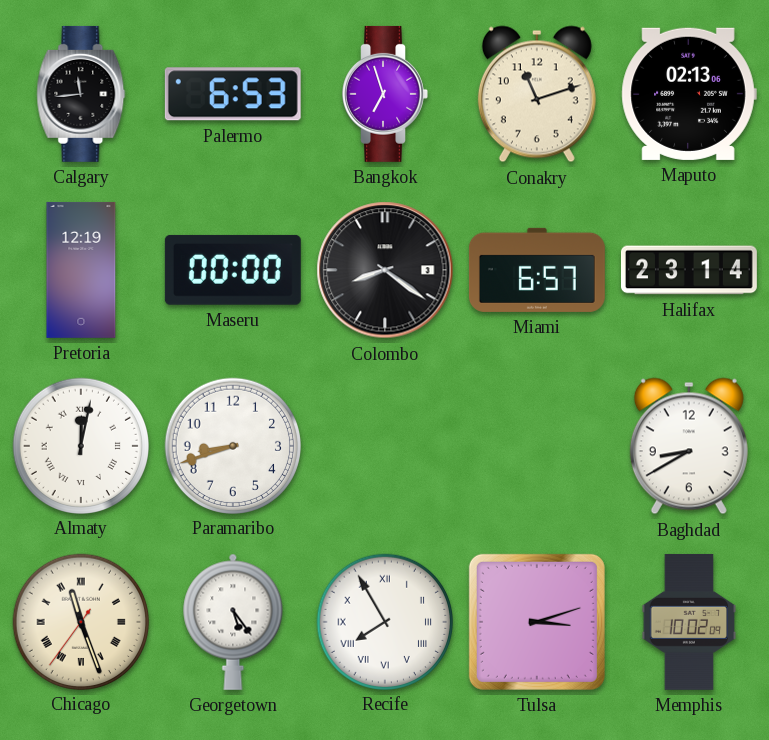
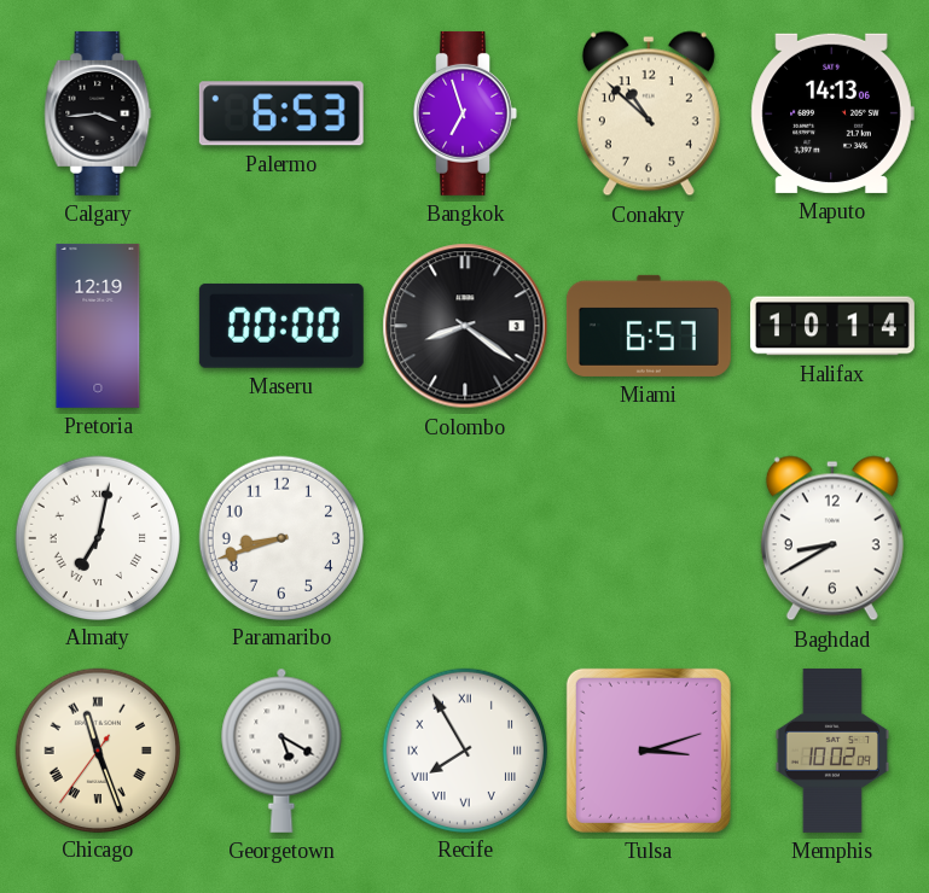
Calgary: 11:44 -> 3:44 (98, 113)
Conakry: 11:12 -> 10:52 (649, 113)
Maputo: 02:13 -> 14:13 (832, 113)
Halifax: 23:14 -> 10:14 (832, 326)
Almaty: 12:02 -> 7:02 (97, 537)
Georgetown: 5:24 -> 5:20 (281, 751)
